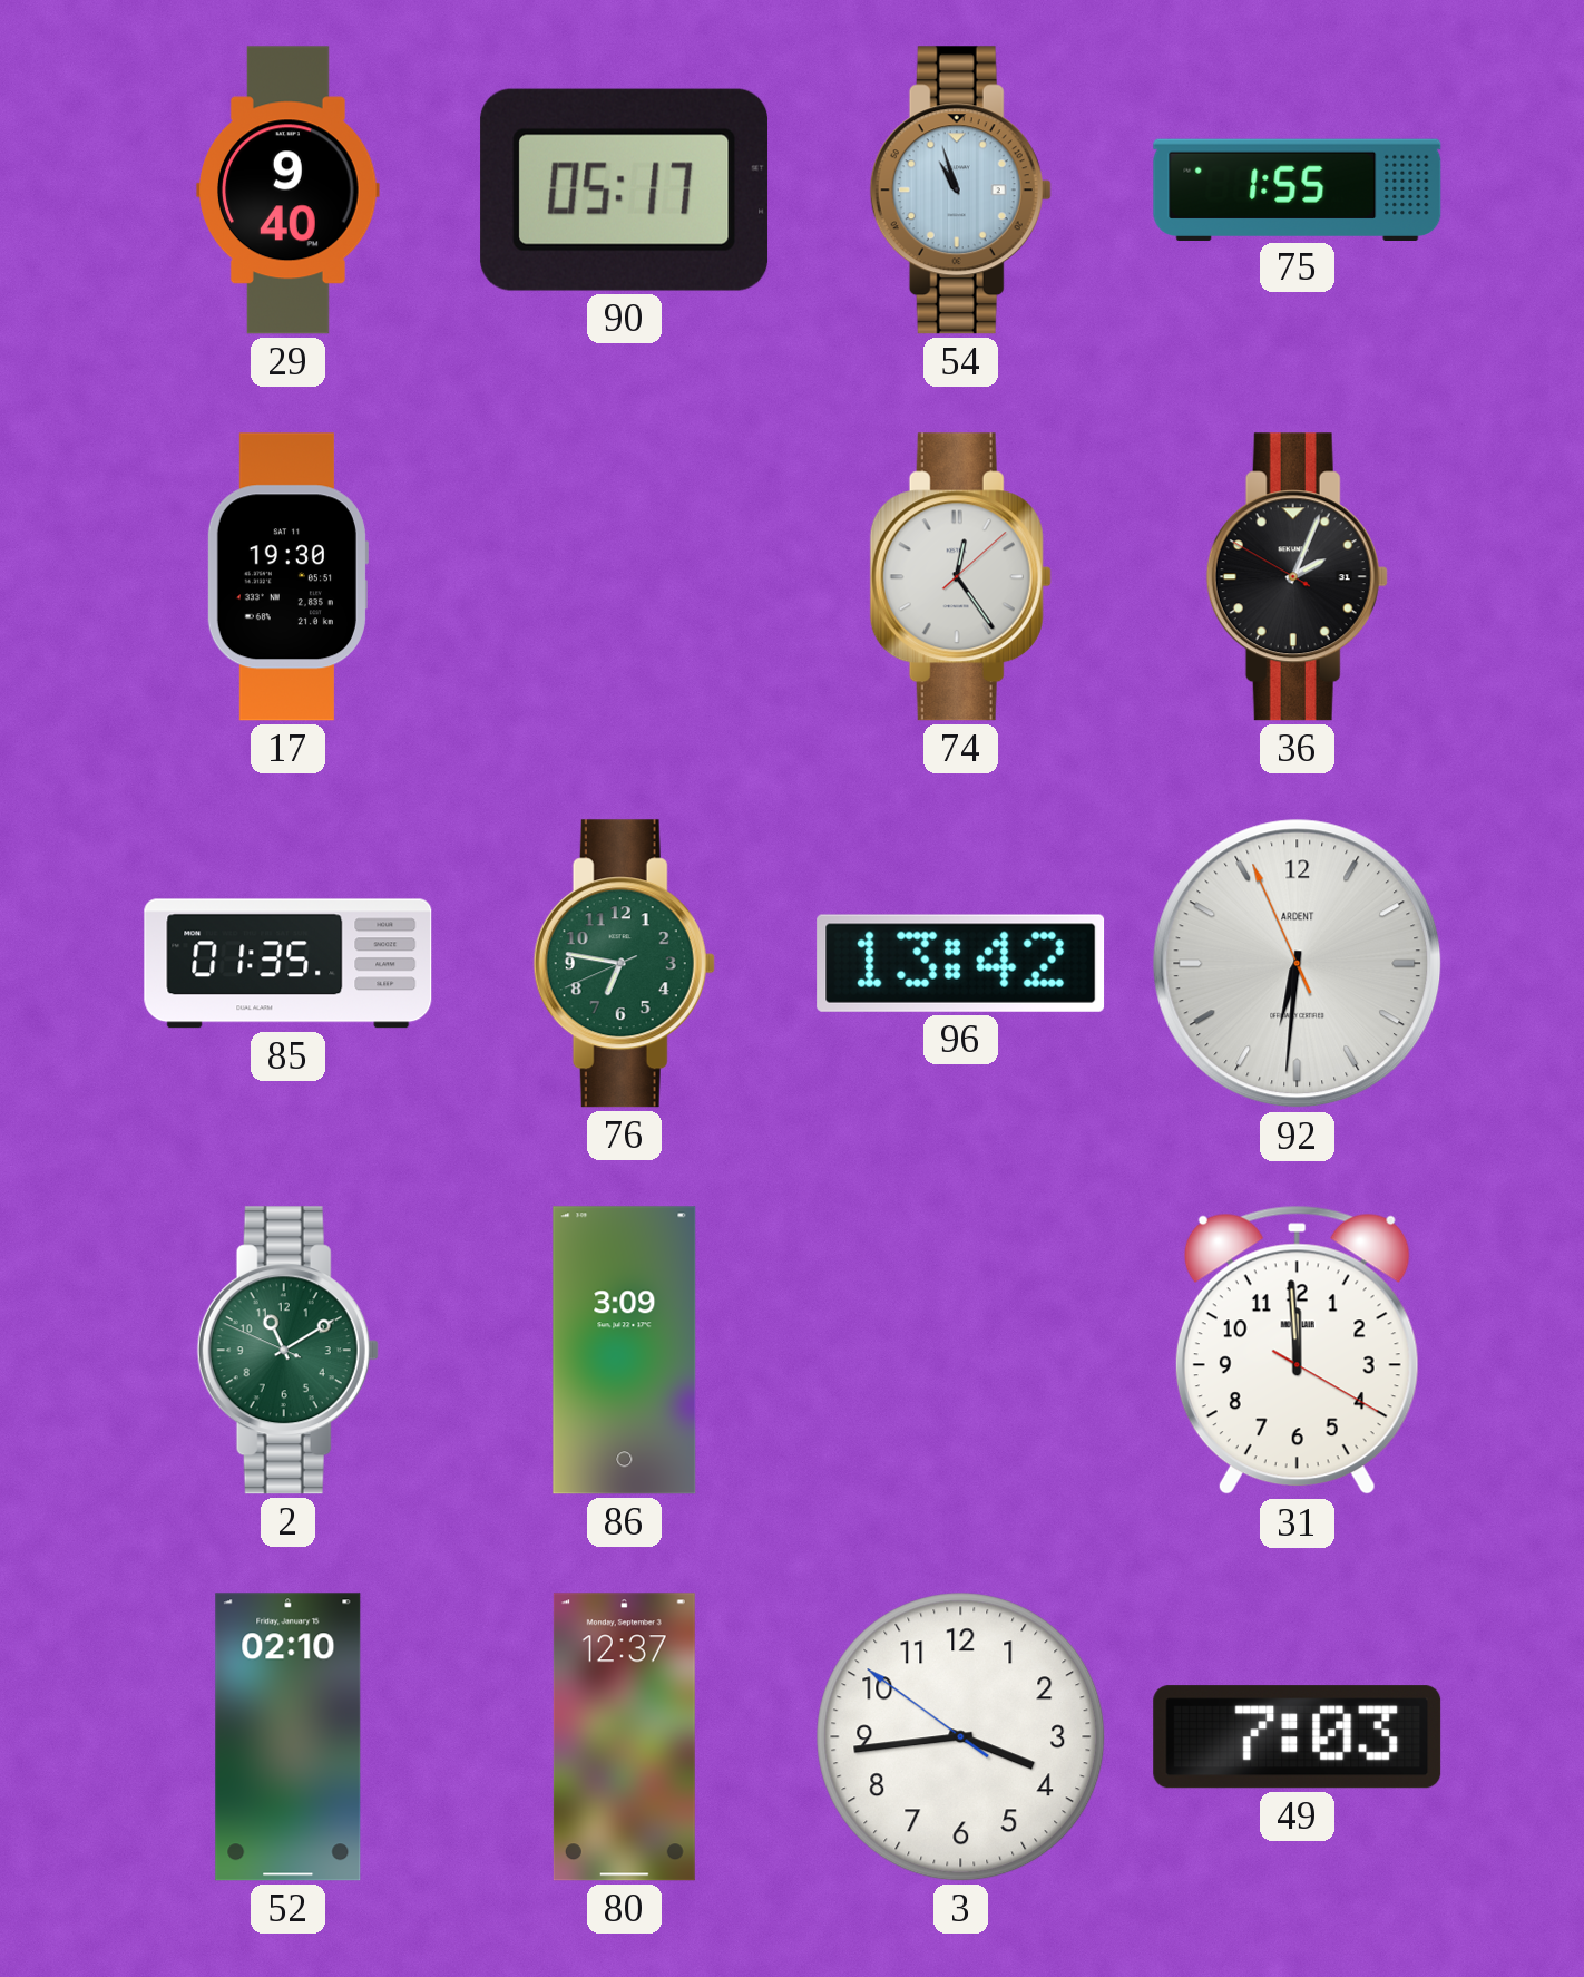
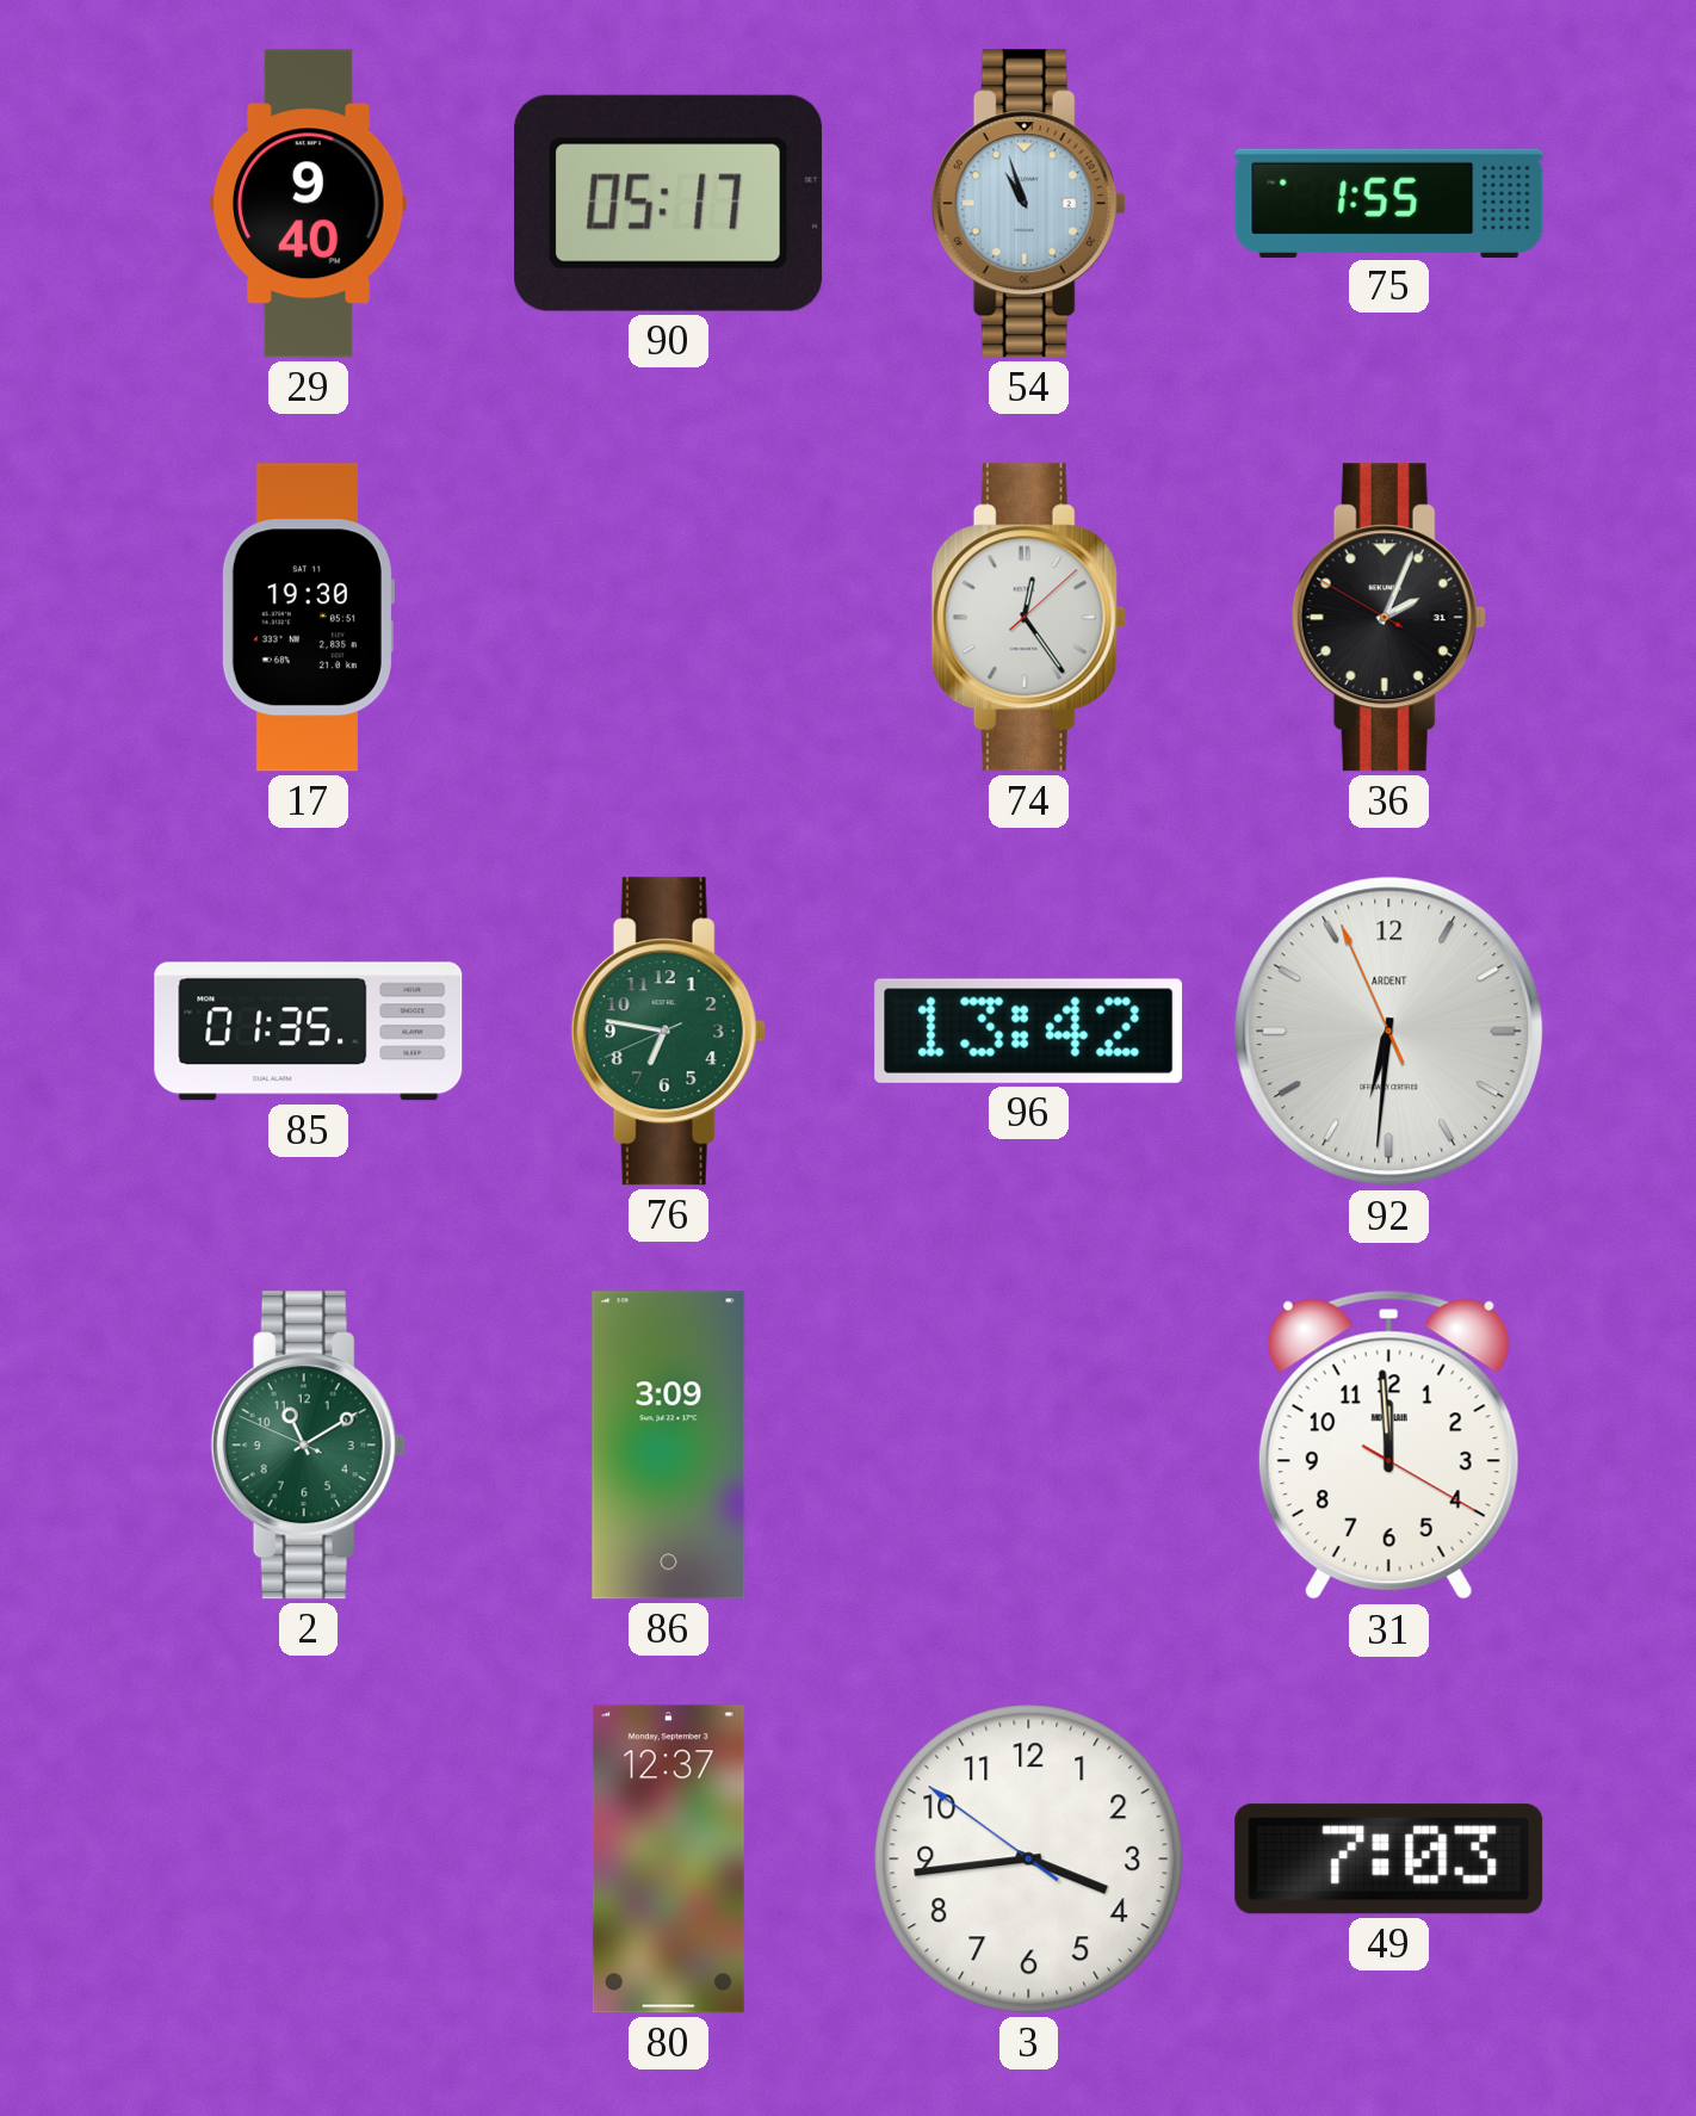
52: 02:10 -> none (289, 1737)
